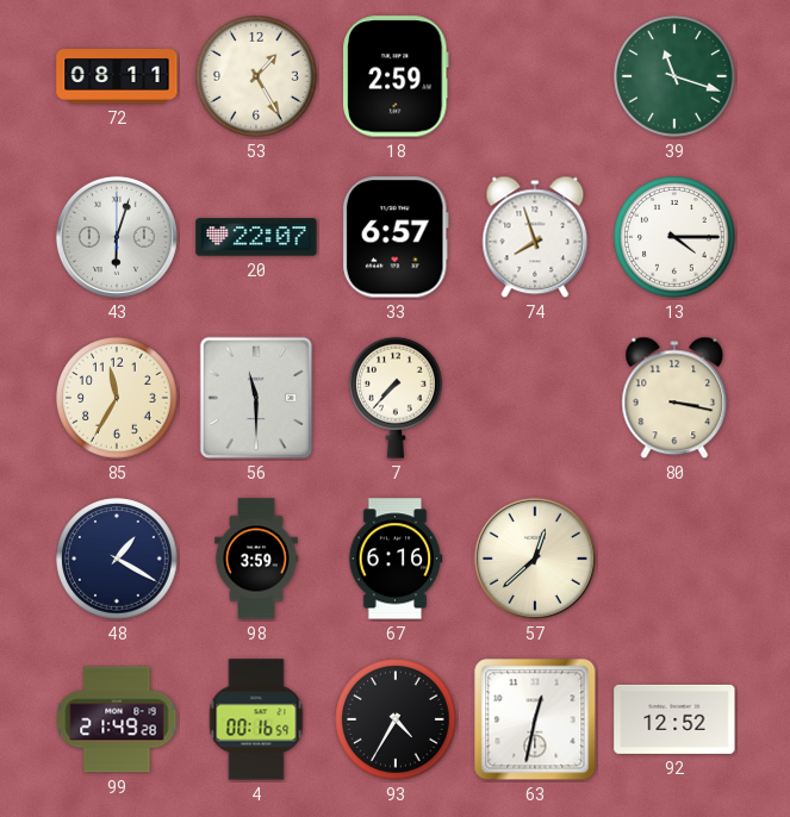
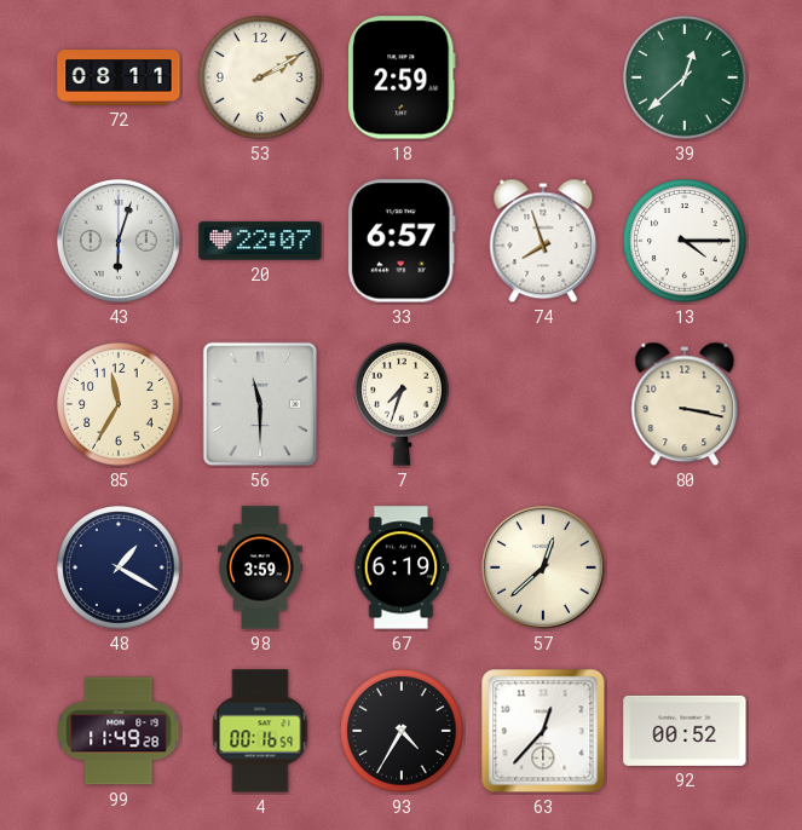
53: 1:25 -> 2:10 (260, 77)
39: 11:18 -> 12:38 (685, 77)
7: 7:37 -> 7:33 (403, 404)
67: 6:16 -> 6:19 (402, 567)
99: 21:49 -> 11:49 (119, 731)
63: 12:32 -> 12:37 (543, 731)
92: 12:52 -> 00:52 (685, 731)
